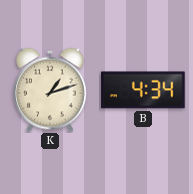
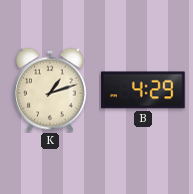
B: 4:34 -> 4:29 (143, 90)
